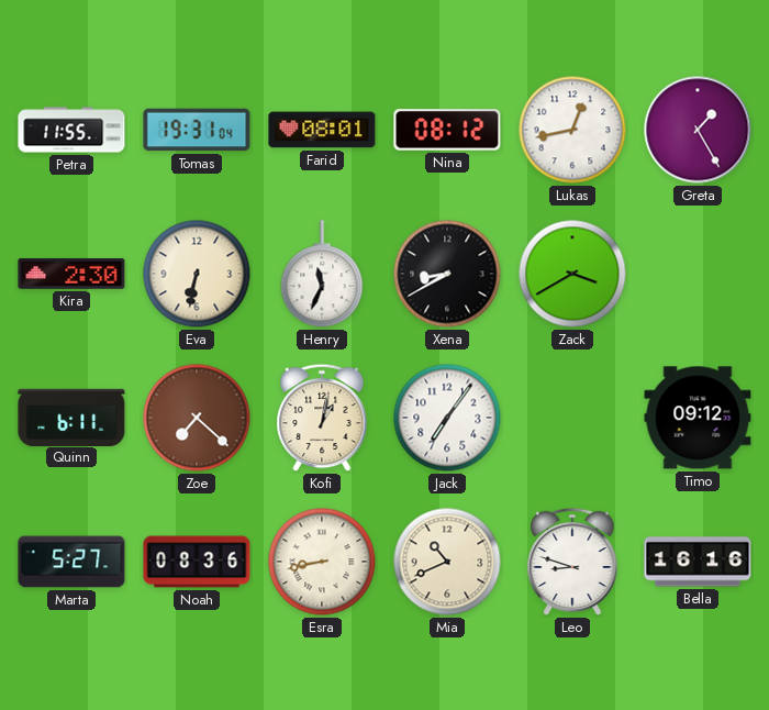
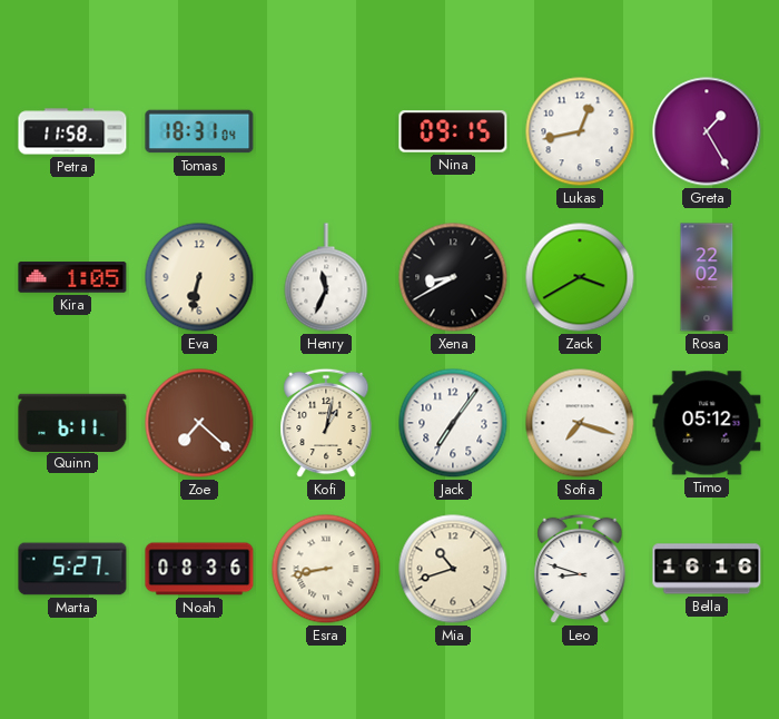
Petra: 11:55 -> 11:58 (72, 131)
Tomas: 19:31 -> 18:31 (199, 131)
Farid: 08:01 -> none (322, 130)
Nina: 08:12 -> 09:15 (453, 131)
Kira: 2:30 -> 1:05 (72, 277)
Rosa: none -> 22:02 (707, 277)
Sofia: none -> 7:18 (580, 423)
Timo: 09:12 -> 05:12 (707, 423)
Mia: 10:41 -> 10:42 (453, 569)
